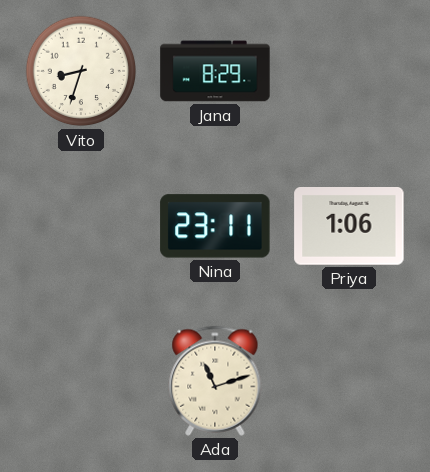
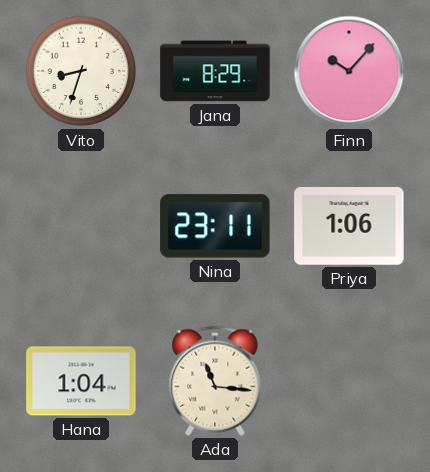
Finn: none -> 10:07 (349, 71)
Hana: none -> 1:04 (81, 381)
Ada: 11:12 -> 11:16 (215, 381)
